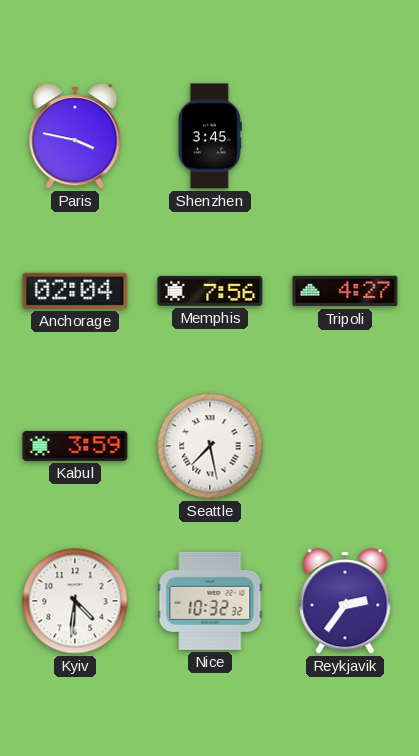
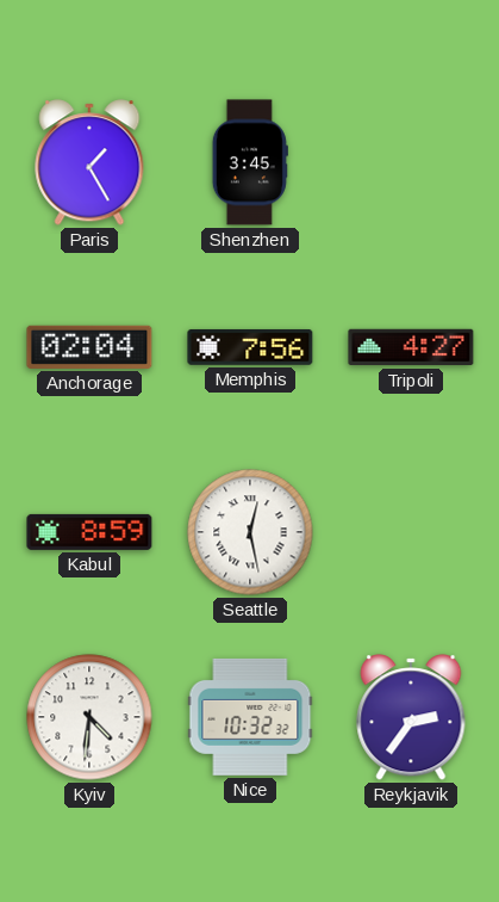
Paris: 3:47 -> 1:25 (89, 162)
Kabul: 3:59 -> 8:59 (89, 532)
Seattle: 7:28 -> 12:28 (250, 532)
